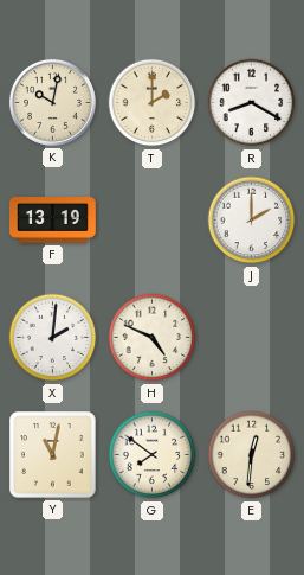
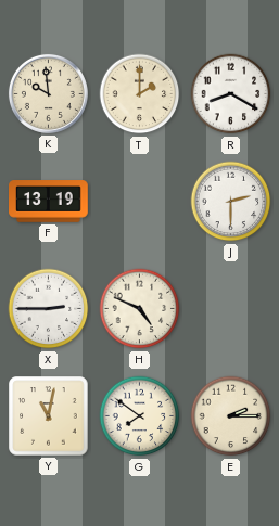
K: 10:02 -> 9:59 (48, 93)
J: 2:00 -> 2:30 (231, 202)
X: 2:01 -> 2:45 (49, 309)
E: 12:31 -> 2:15 (231, 416)
